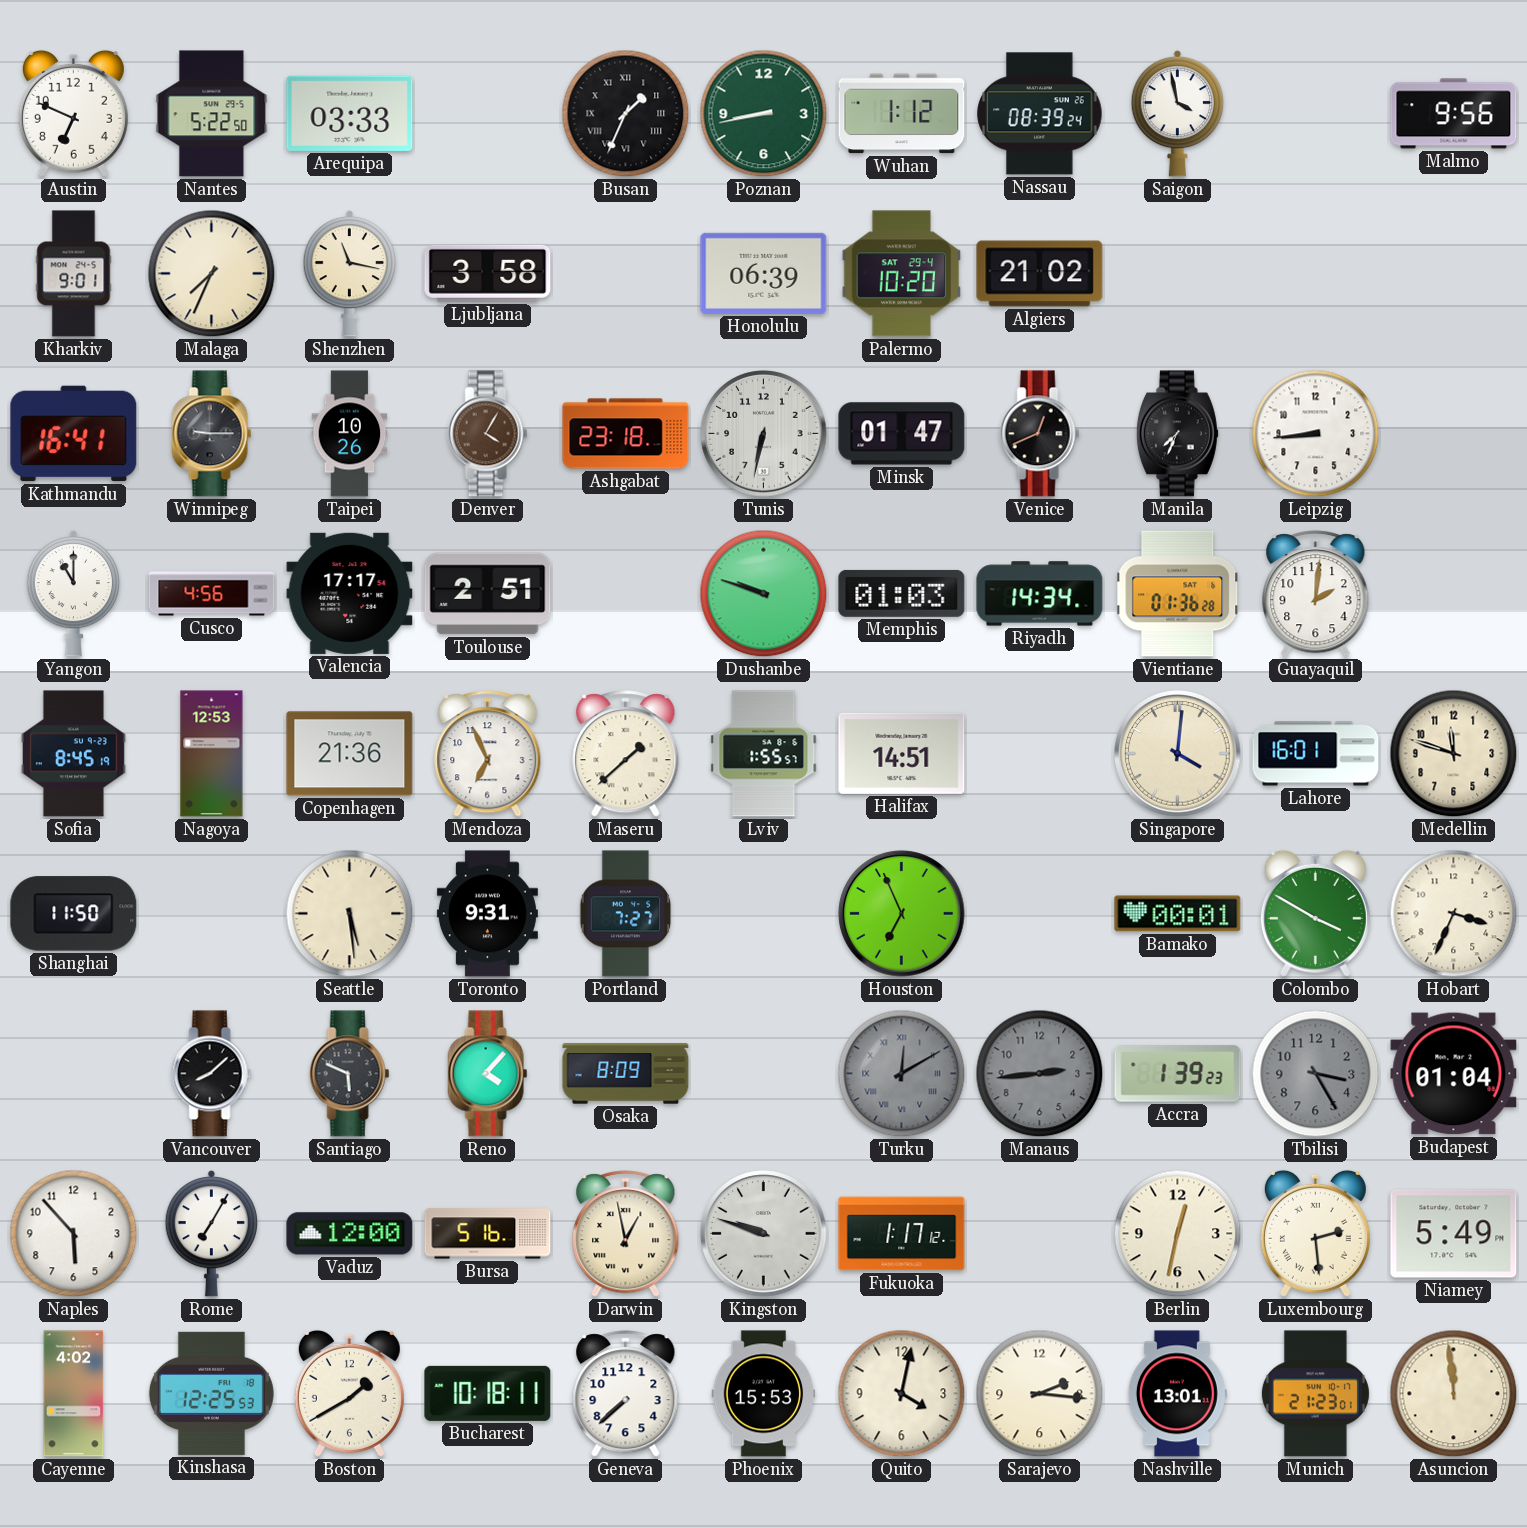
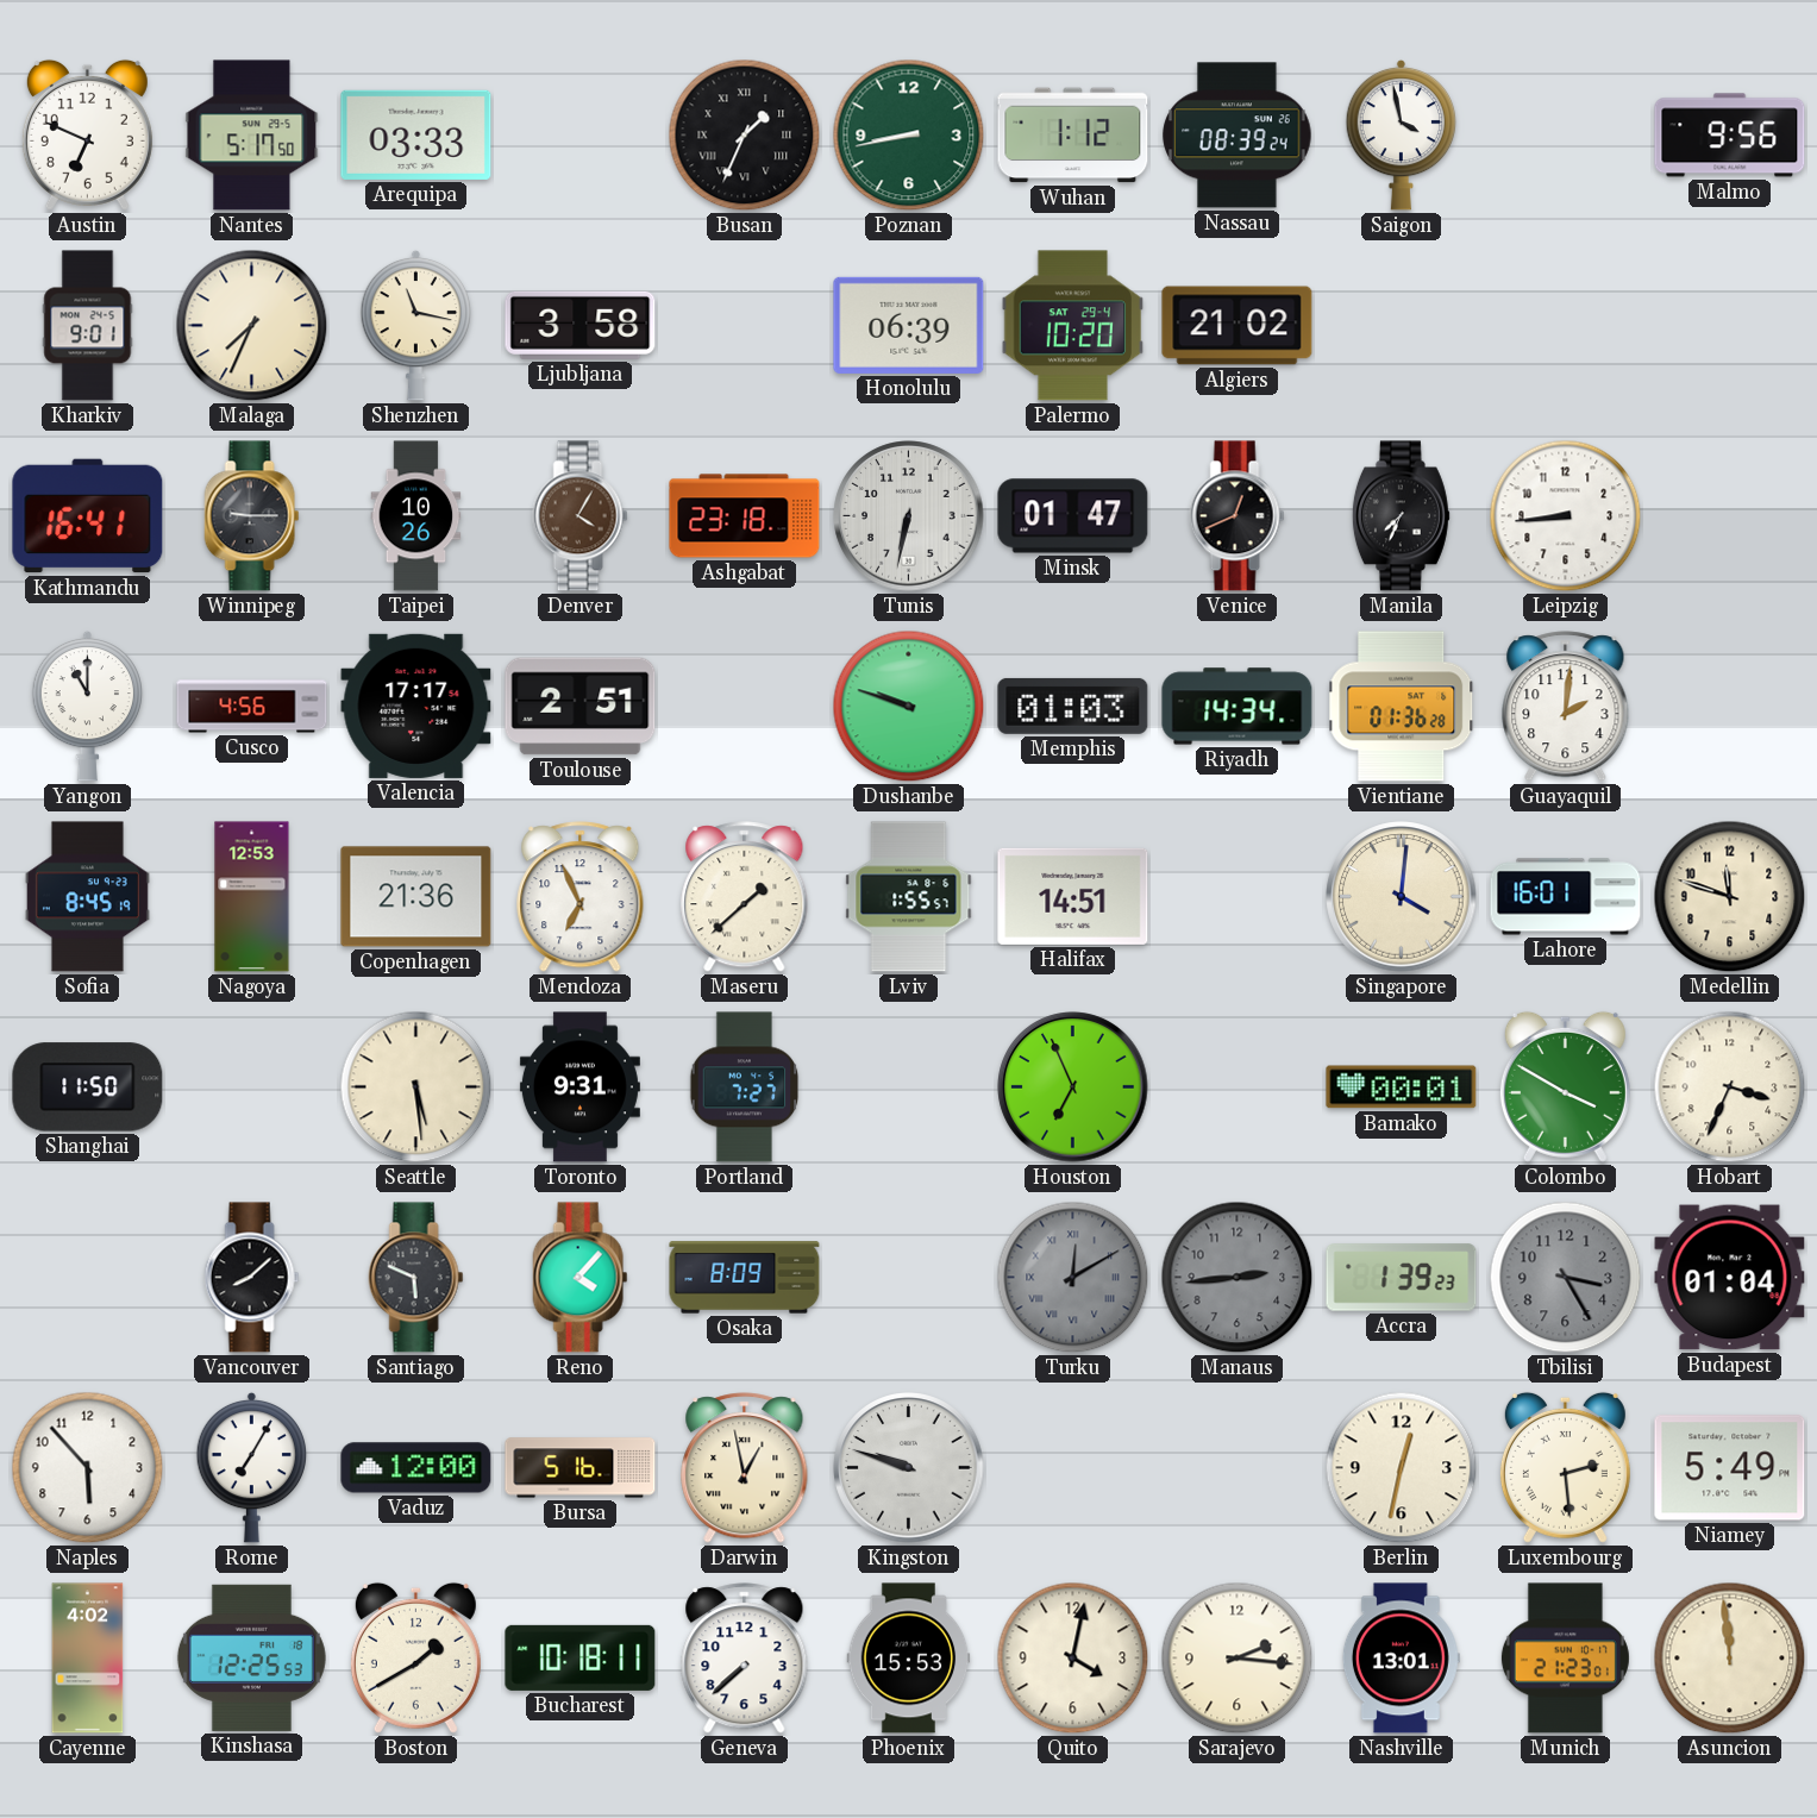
Nantes: 5:22 -> 5:17 (252, 136)
Fukuoka: 1:17 -> none (902, 1234)
